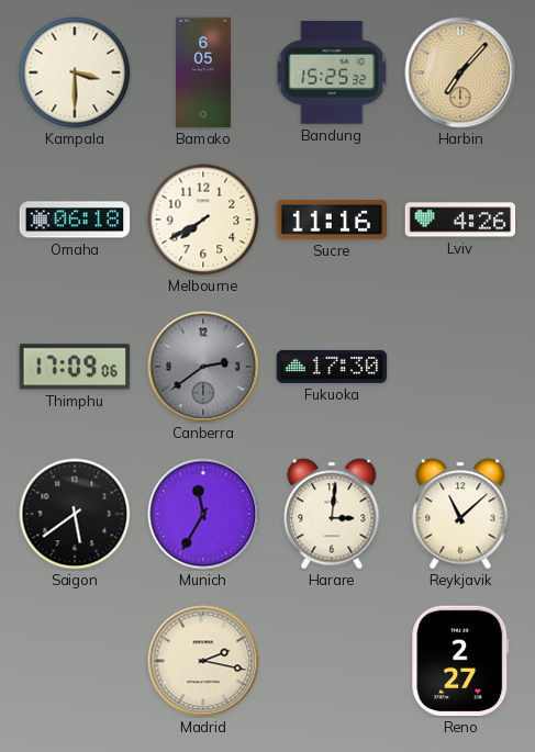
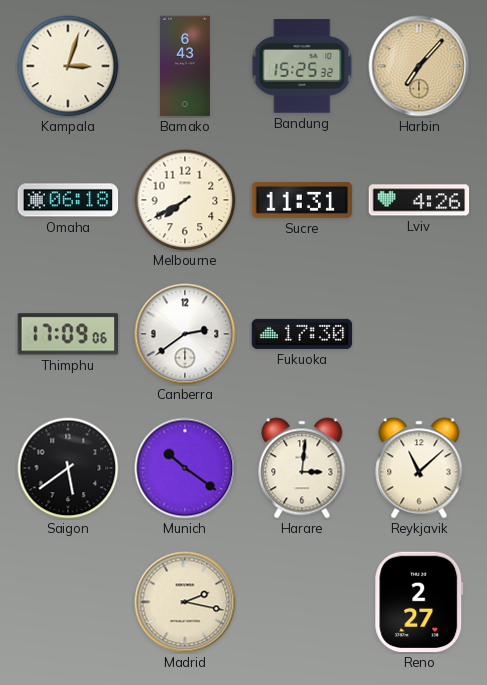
Kampala: 3:30 -> 3:03 (68, 66)
Bamako: 6:05 -> 6:43 (185, 66)
Sucre: 11:16 -> 11:31 (302, 201)
Canberra dial: grey -> white (185, 334)
Munich: 11:35 -> 10:21 (185, 468)
